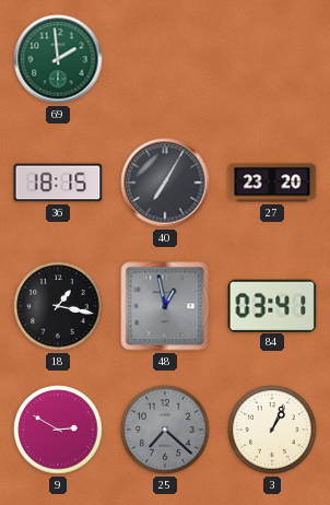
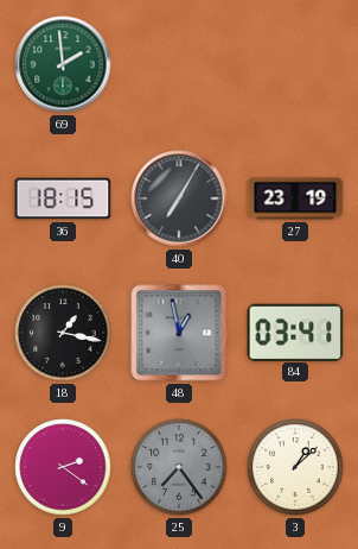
27: 23:20 -> 23:19 (295, 198)
9: 2:50 -> 2:21 (63, 467)
25: 7:22 -> 7:24 (179, 467)
3: 1:04 -> 1:08 (295, 467)
